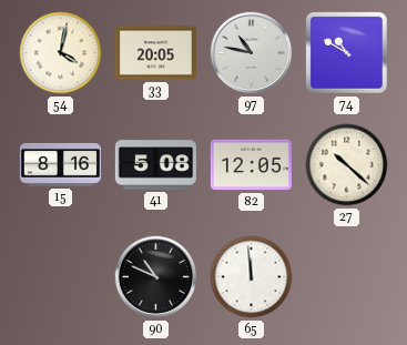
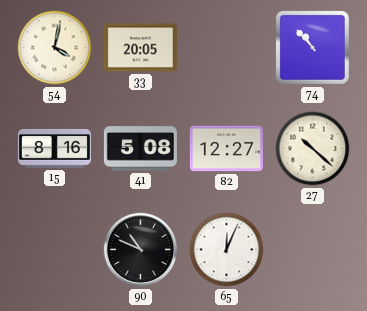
97: 10:47 -> none (252, 53)
74: 10:50 -> 10:53 (312, 47)
82: 12:05 -> 12:27 (226, 149)
65: 11:59 -> 12:04 (227, 250)
